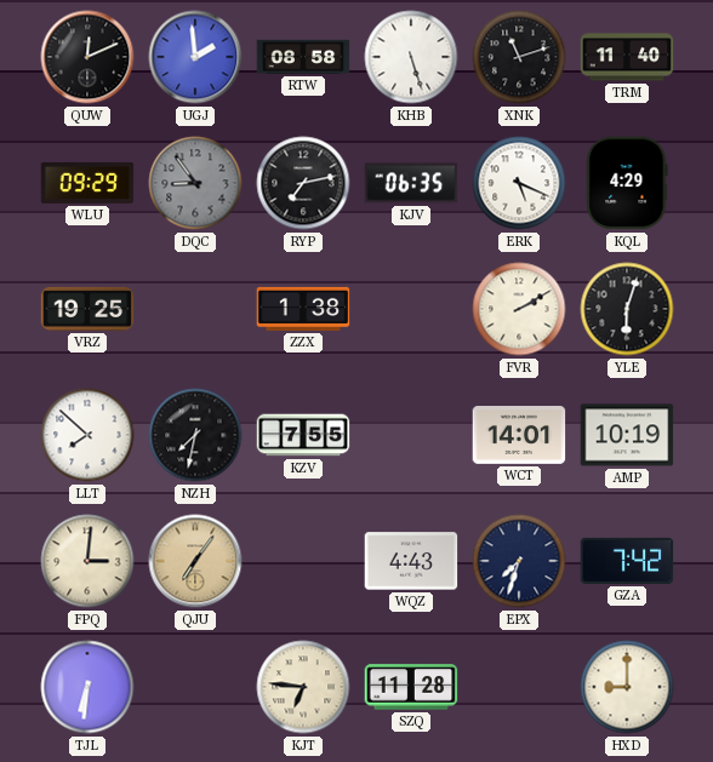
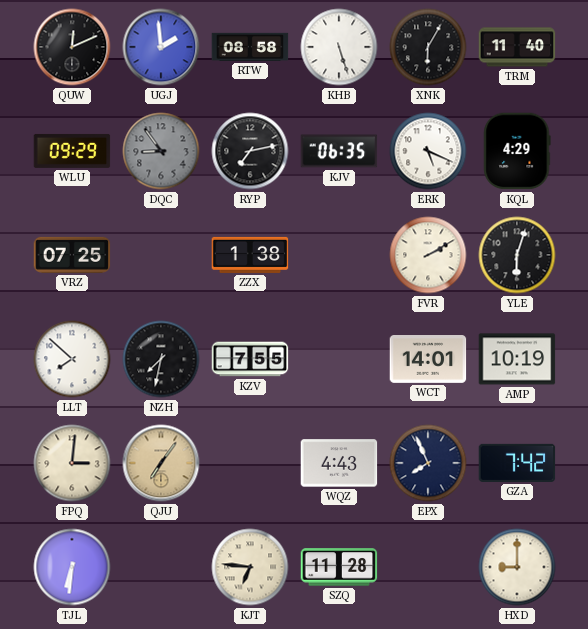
XNK: 11:12 -> 6:05 (428, 47)
VRZ: 19:25 -> 07:25 (72, 255)
EPX: 7:33 -> 7:56 (428, 463)
